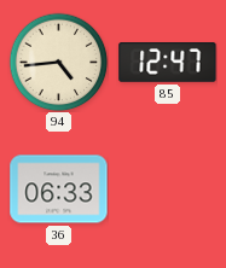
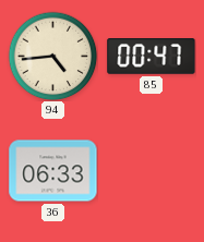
85: 12:47 -> 00:47 (152, 57)
